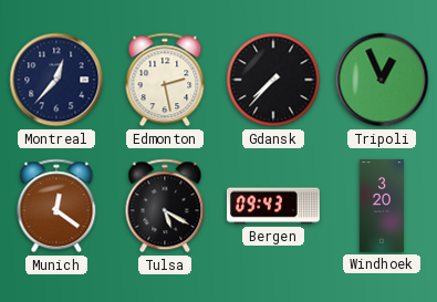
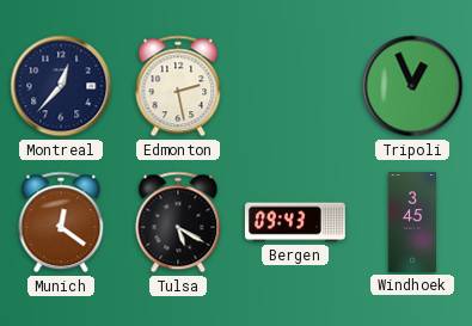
Gdansk: 7:37 -> none (273, 80)
Windhoek: 3:20 -> 3:45 (411, 223)
